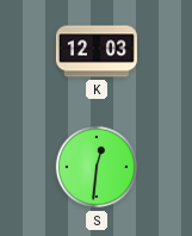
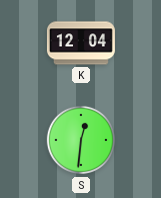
K: 12:03 -> 12:04 (81, 43)
